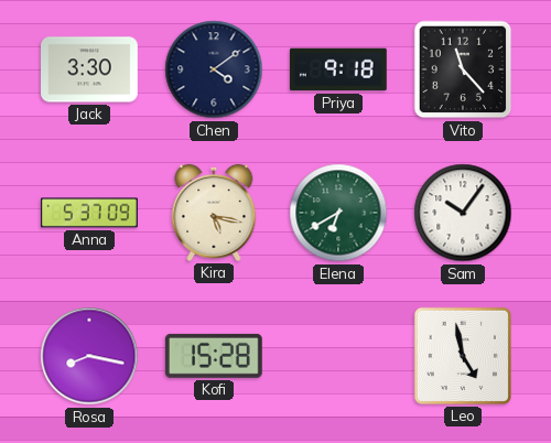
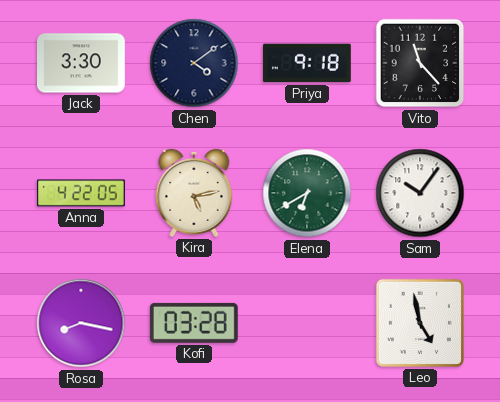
Anna: 5:37 -> 4:22 (82, 193)
Kira: 5:17 -> 5:13 (194, 193)
Kofi: 15:28 -> 03:28 (194, 323)
